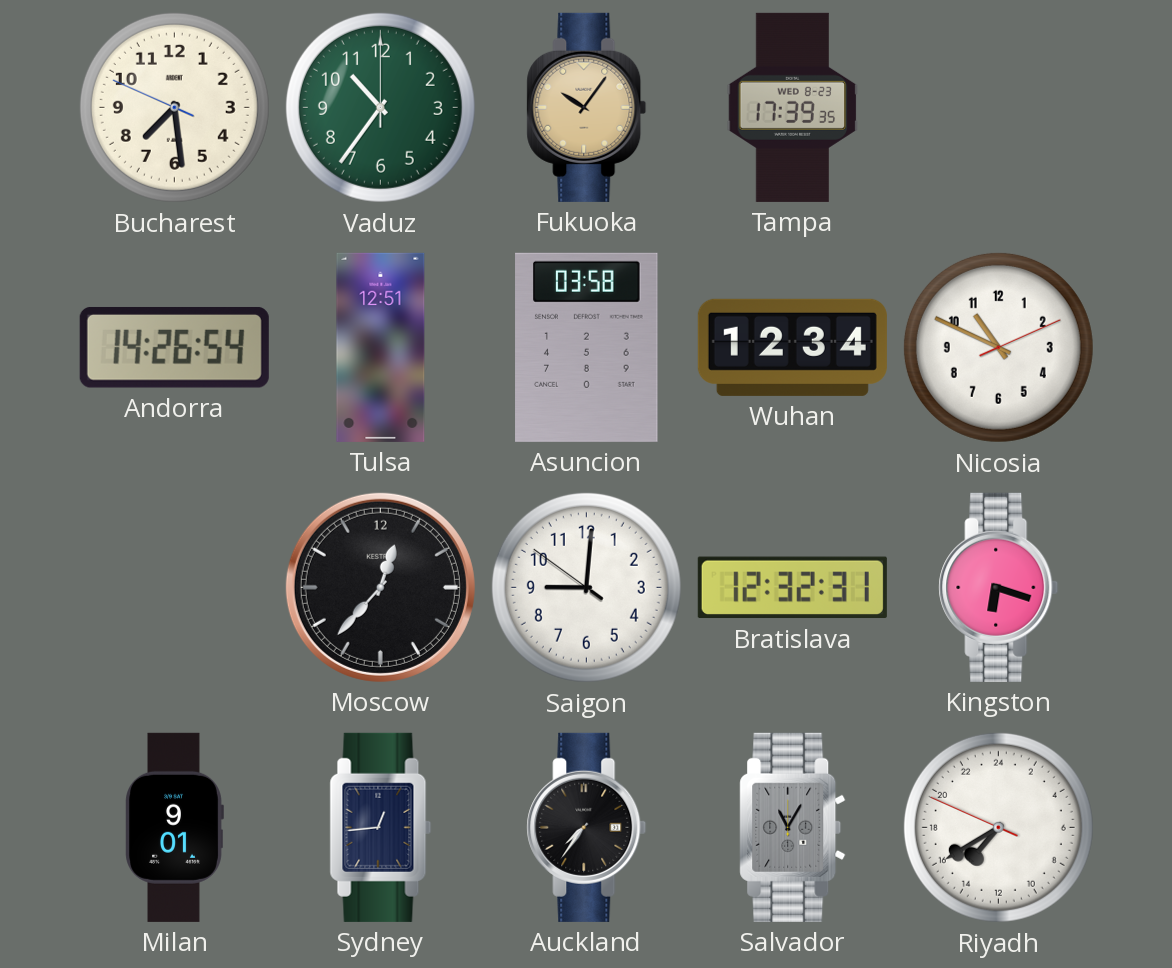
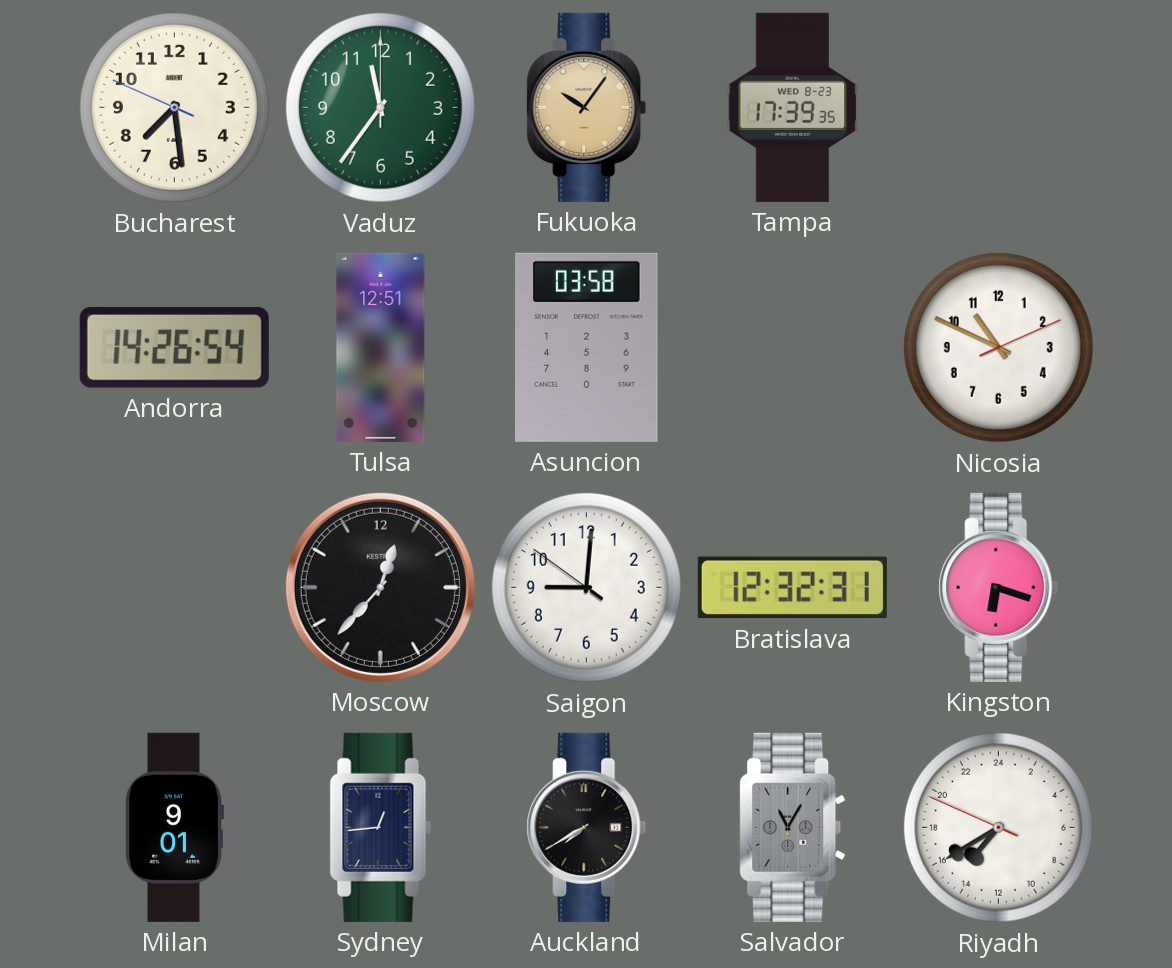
Vaduz: 10:36 -> 11:36 (380, 107)
Wuhan: 12:34 -> none (792, 347)
Auckland: 7:36 -> 7:40 (587, 827)
